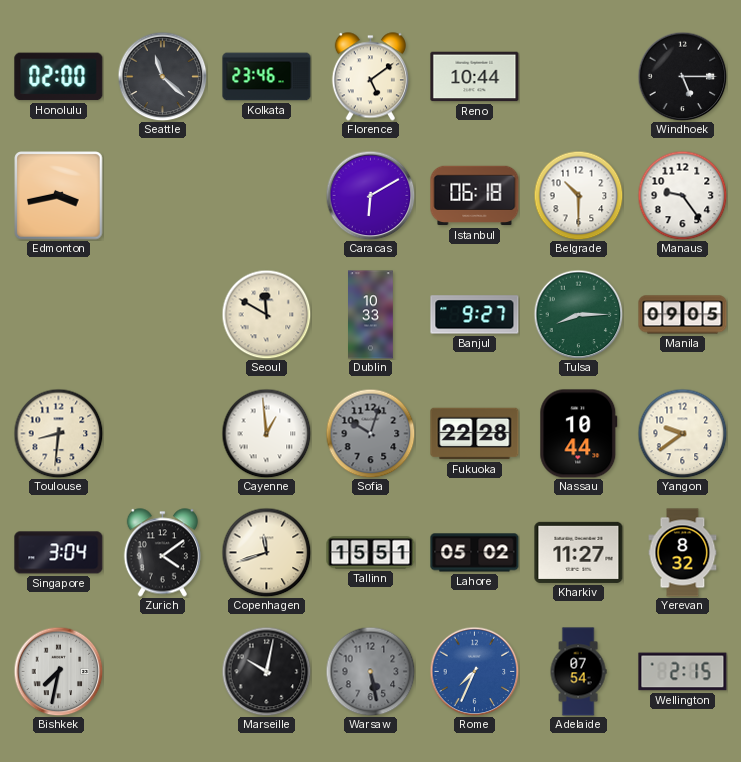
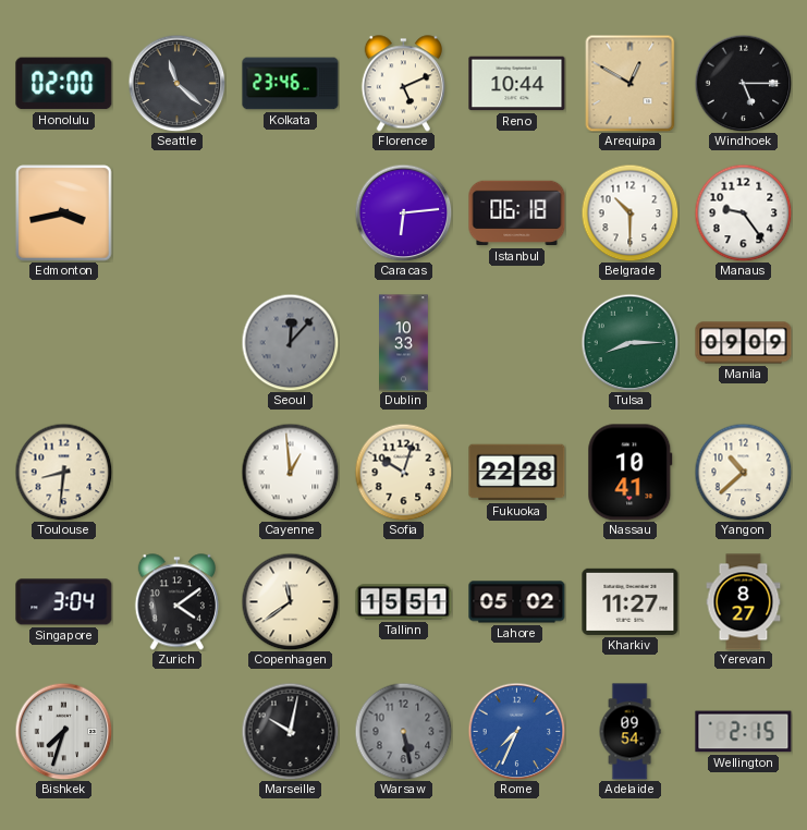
Florence: 5:09 -> 5:11 (403, 84)
Arequipa: none -> 12:50 (631, 83)
Caracas: 6:10 -> 6:14 (403, 212)
Seoul: 11:50 -> 12:07 (290, 342)
Seoul dial: cream -> grey (290, 342)
Banjul: 9:27 -> none (475, 315)
Manila: 09:05 -> 09:09 (744, 343)
Sofia dial: grey -> cream (403, 472)
Nassau: 10:44 -> 10:41 (631, 473)
Yangon: 9:39 -> 10:38 (743, 472)
Copenhagen: 11:42 -> 11:39 (290, 601)
Yerevan: 8:32 -> 8:27 (744, 602)
Bishkek: 7:32 -> 7:33 (63, 731)
Adelaide: 07:54 -> 09:54 (629, 732)
